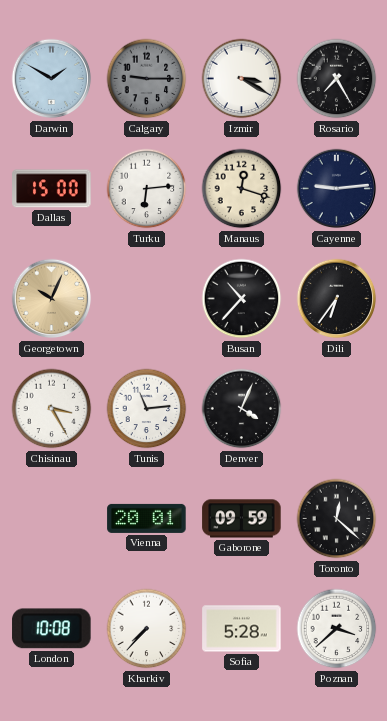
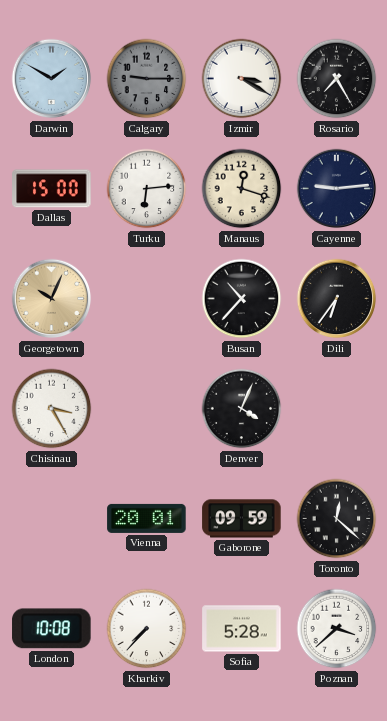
Tunis: 11:14 -> none (147, 409)
